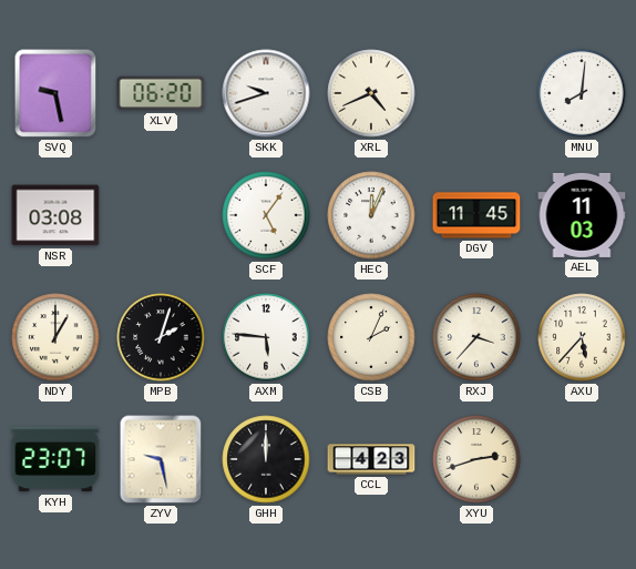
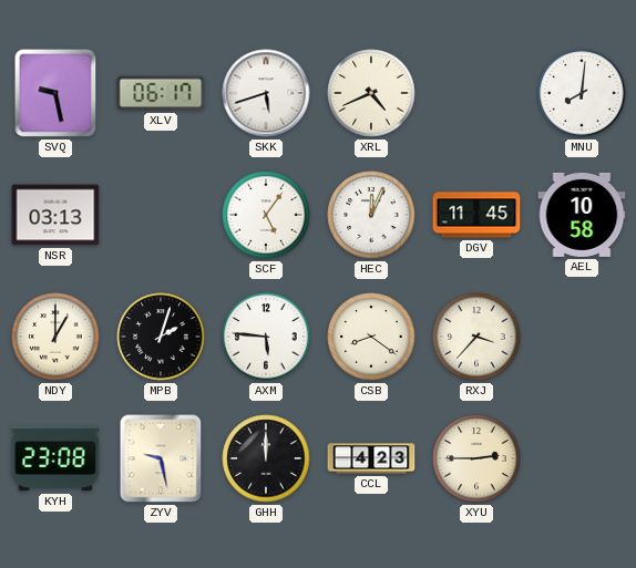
XLV: 06:20 -> 06:17 (161, 93)
SKK: 9:42 -> 5:42 (266, 93)
NSR: 03:08 -> 03:13 (55, 215)
AEL: 11:03 -> 10:58 (582, 215)
CSB: 2:04 -> 8:21 (371, 337)
AXU: 5:37 -> none (582, 337)
KYH: 23:07 -> 23:08 (55, 458)
XYU: 2:42 -> 2:45 (476, 458)
